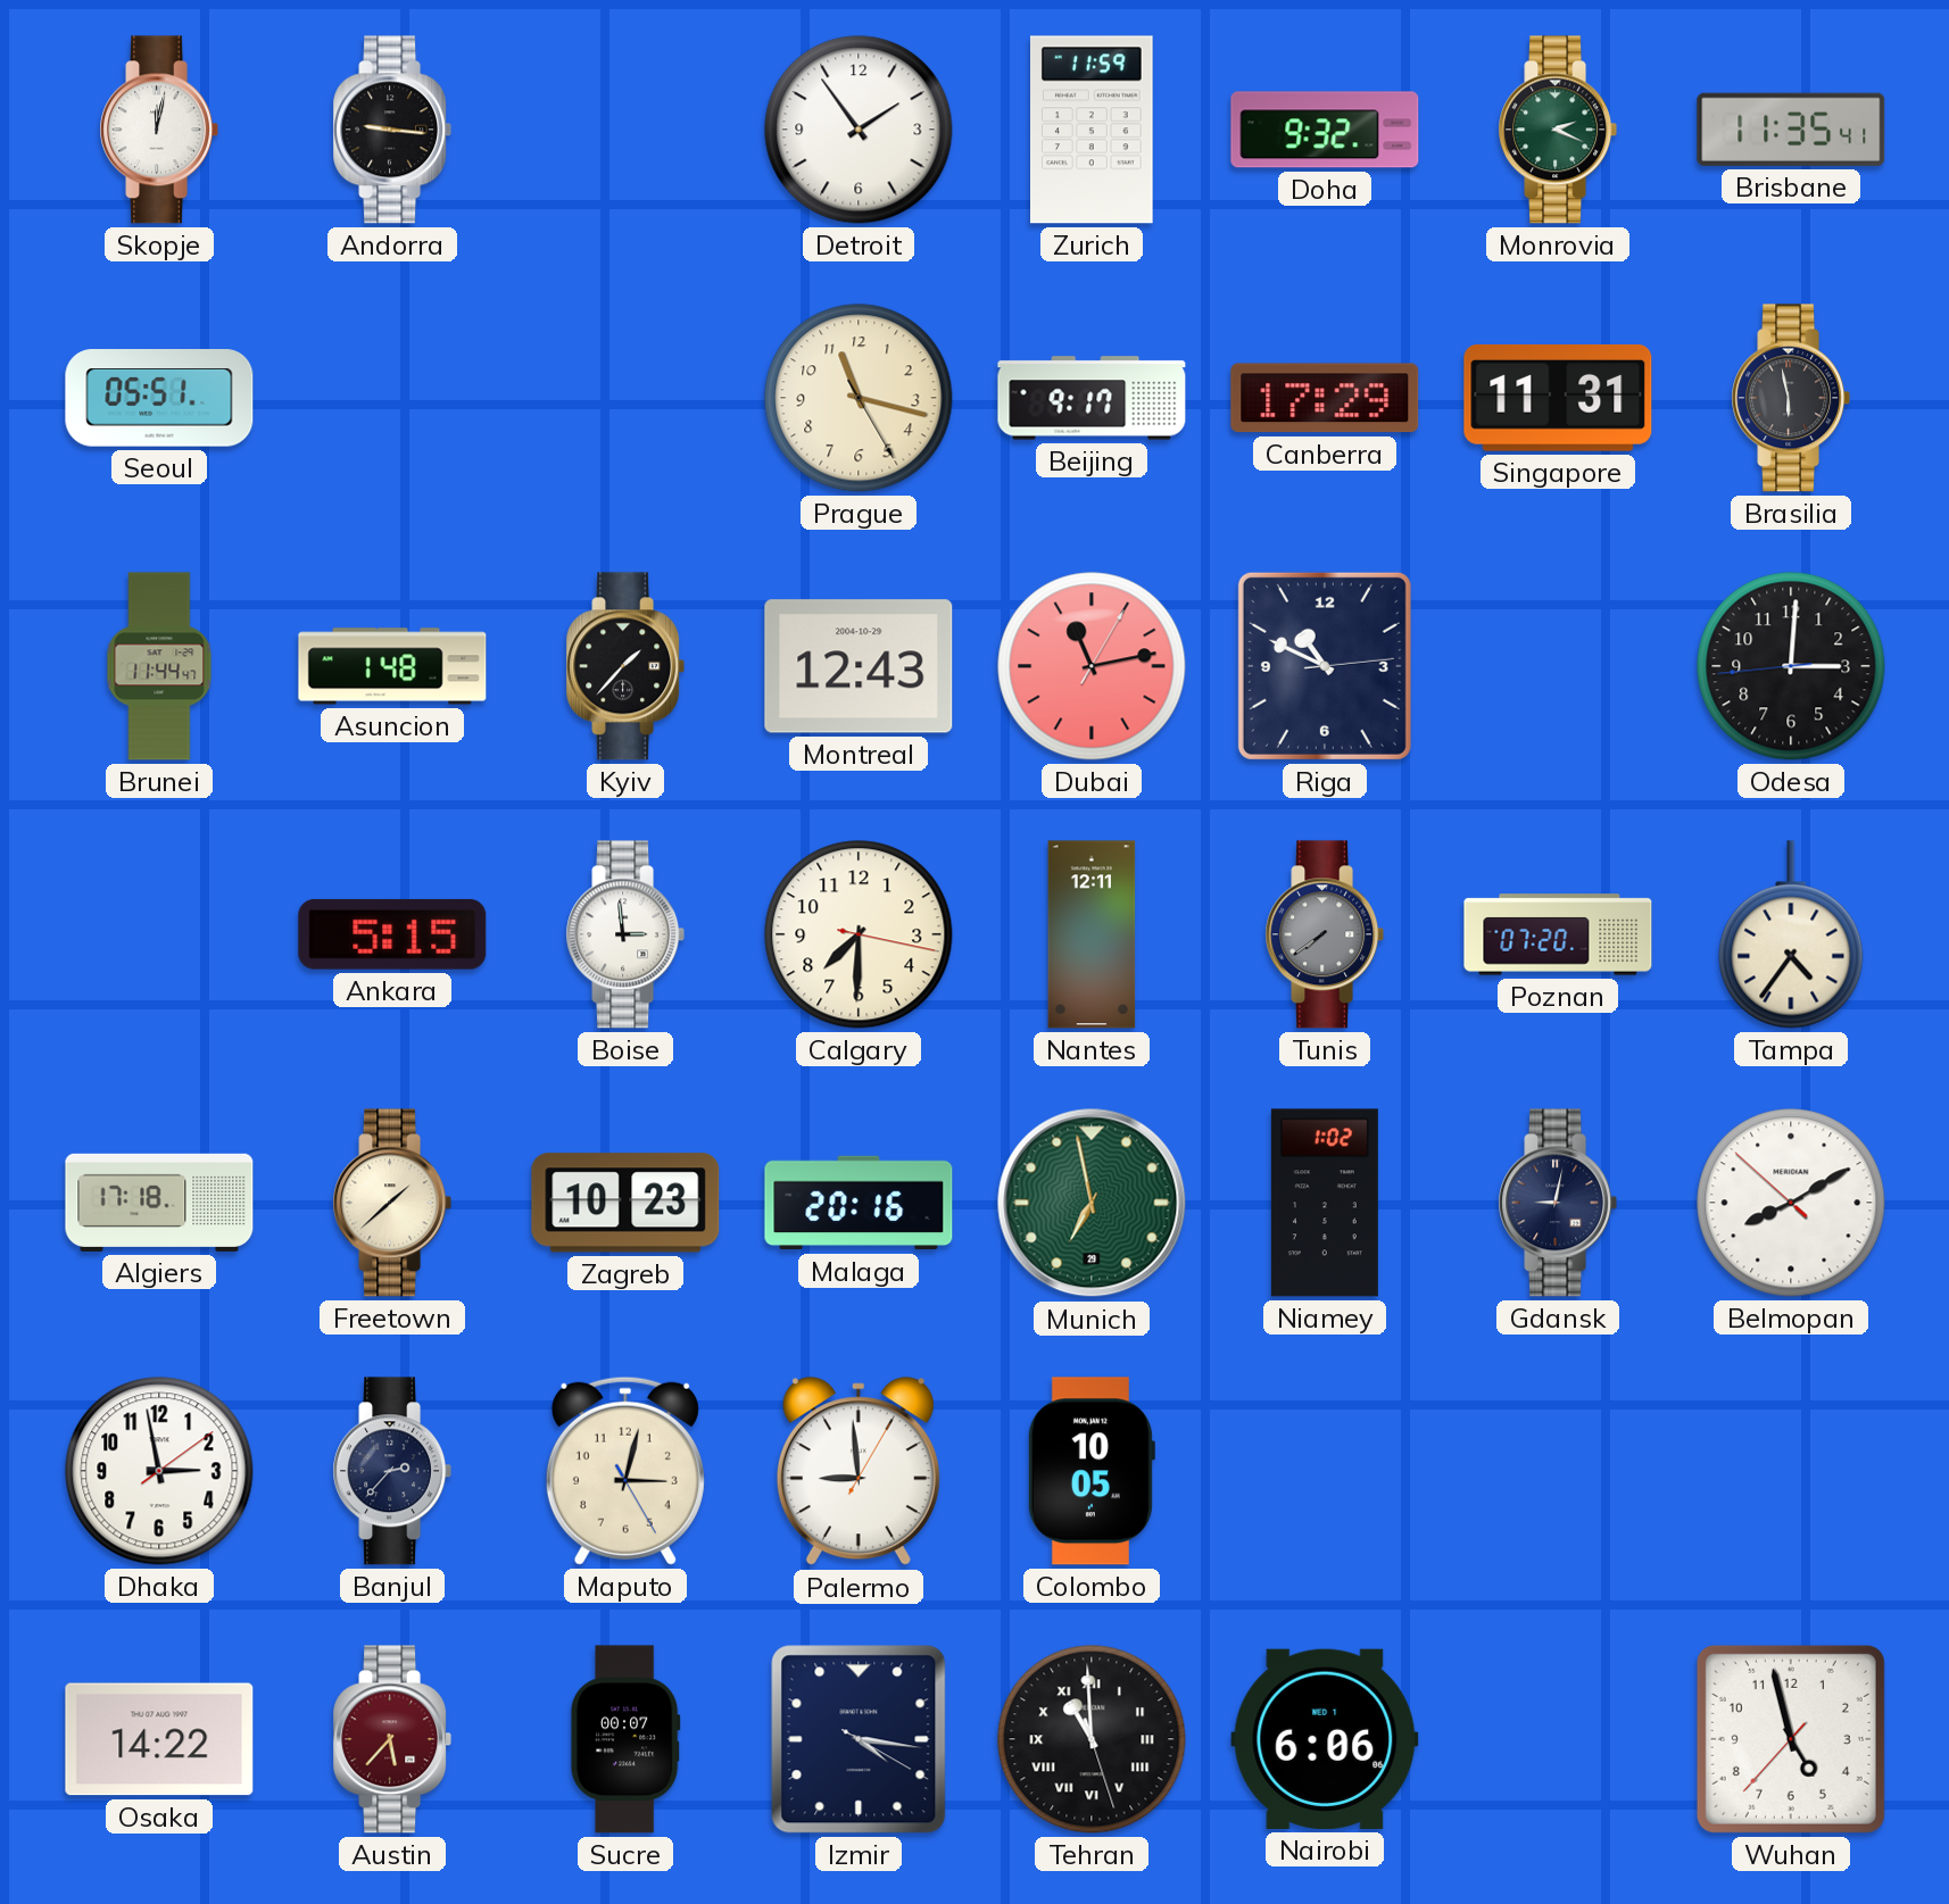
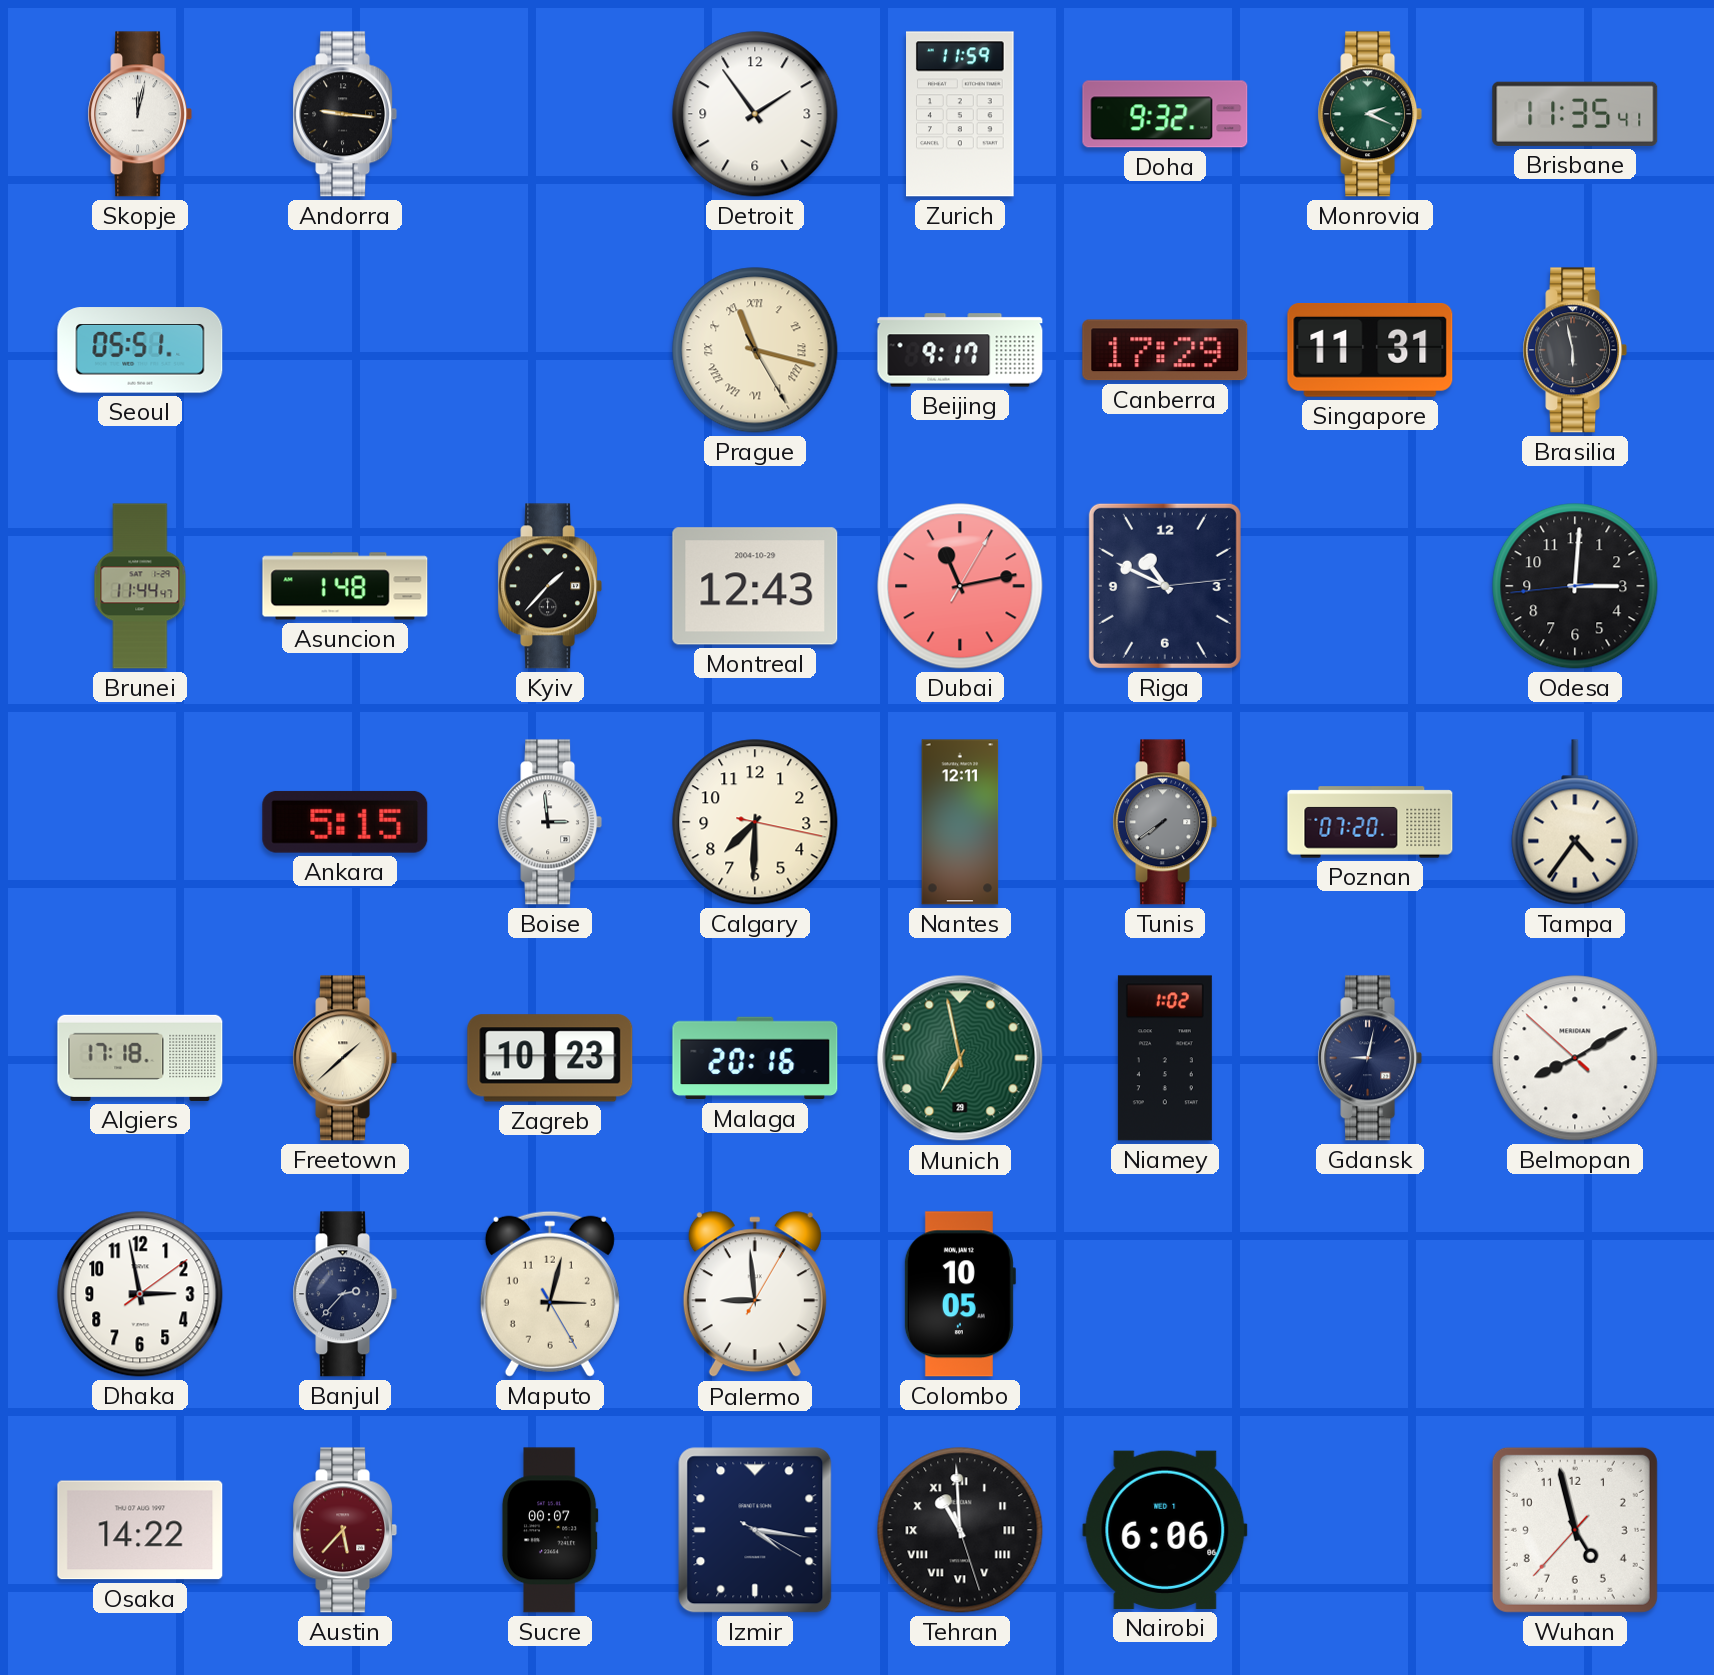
Prague numerals: Arabic -> Roman (755, 350)
